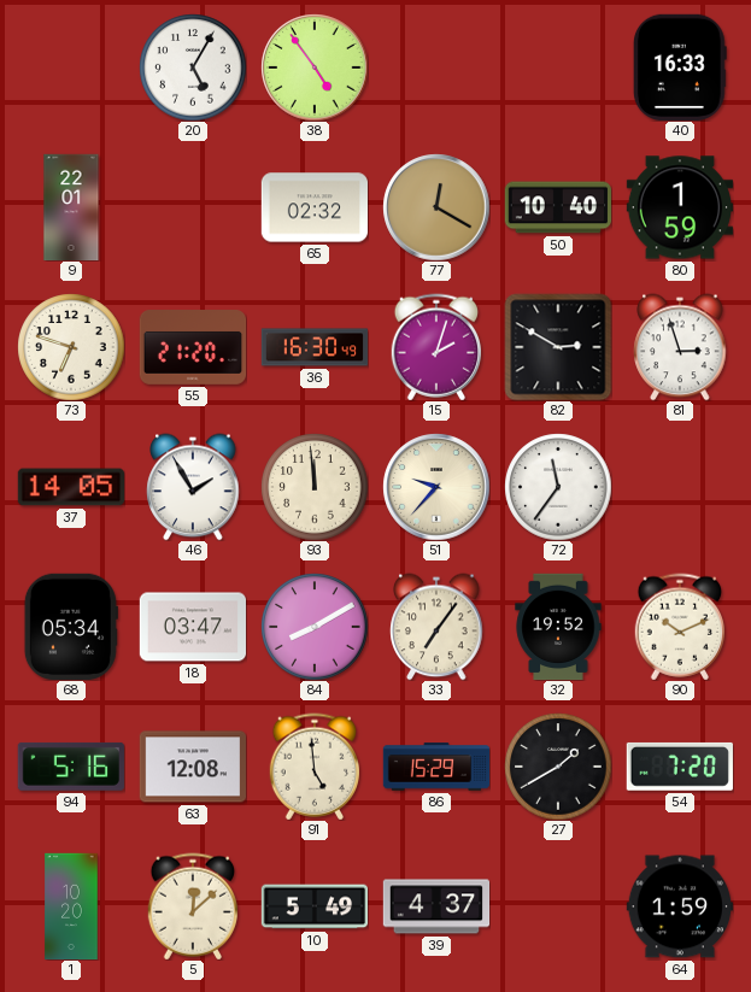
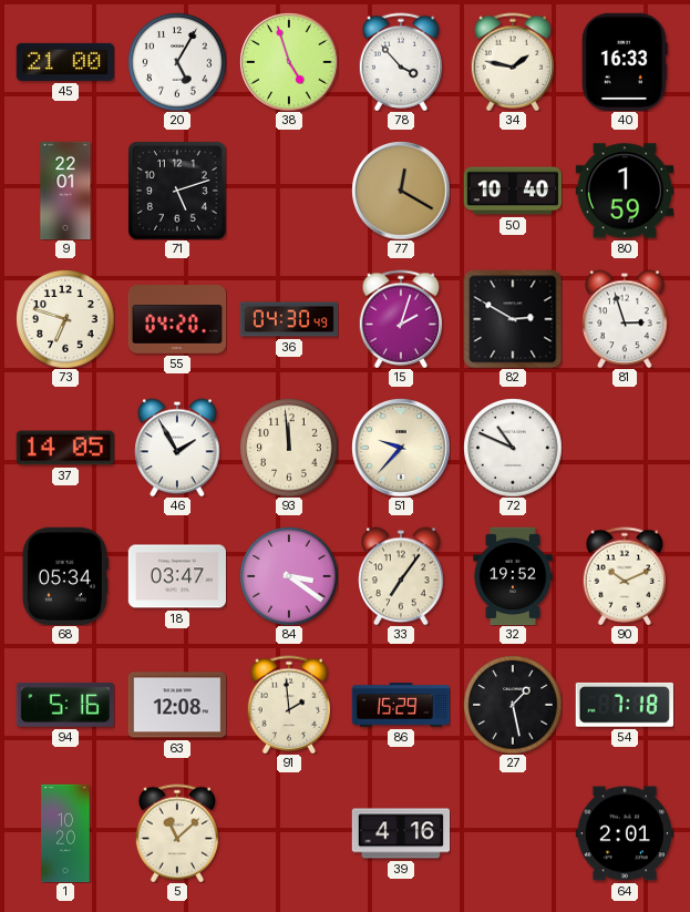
45: none -> 21:00 (64, 62)
38: 4:54 -> 4:57 (289, 62)
78: none -> 3:53 (400, 62)
34: none -> 1:47 (512, 62)
71: none -> 5:12 (177, 191)
65: 02:32 -> none (313, 207)
55: 21:20 -> 04:20 (177, 320)
36: 16:30 -> 04:30 (289, 319)
72: 11:36 -> 10:49 (513, 448)
84: 8:10 -> 3:21 (289, 576)
91: 4:59 -> 1:59 (288, 705)
27: 1:40 -> 1:28 (513, 705)
54: 7:20 -> 7:18 (625, 705)
5: 12:08 -> 11:08 (176, 833)
10: 5:49 -> none (315, 906)
39: 4:37 -> 4:16 (401, 833)
64: 1:59 -> 2:01 (624, 833)
